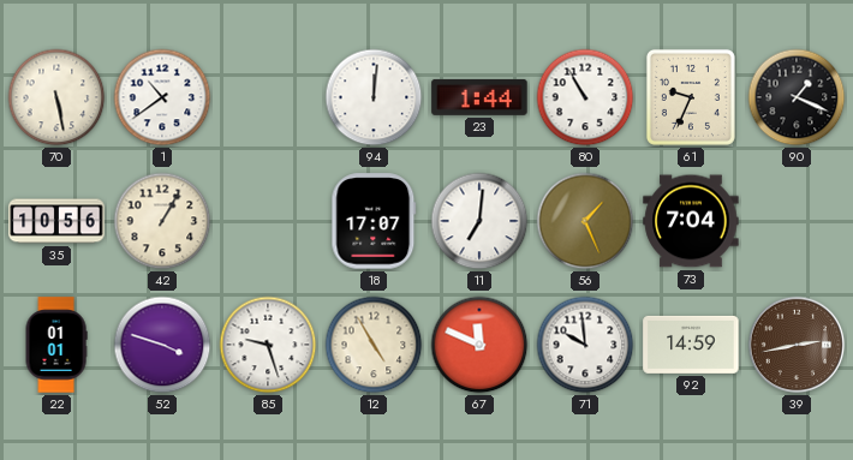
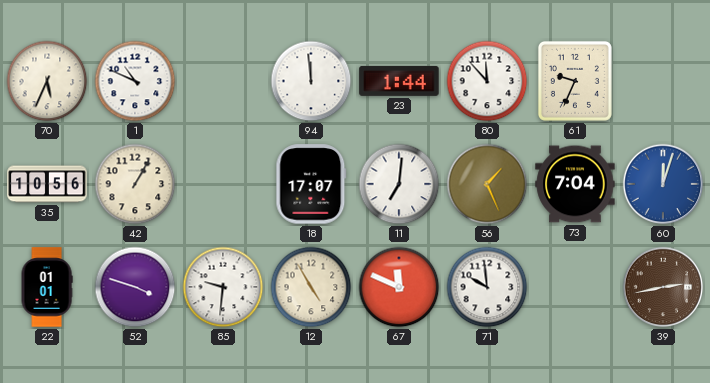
70: 5:28 -> 5:34 (47, 81)
1: 10:39 -> 10:49 (135, 81)
94: 12:01 -> 11:59 (311, 81)
80: 10:55 -> 11:53 (487, 81)
90: 1:19 -> none (797, 97)
60: none -> 12:03 (663, 184)
85: 9:27 -> 9:31 (223, 287)
92: 14:59 -> none (691, 345)
